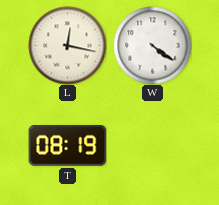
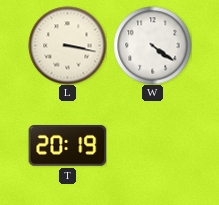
L: 12:17 -> 3:17 (67, 45)
T: 08:19 -> 20:19 (67, 146)
